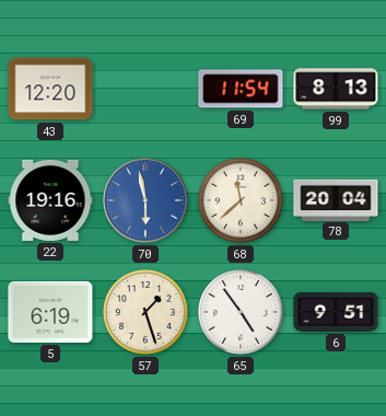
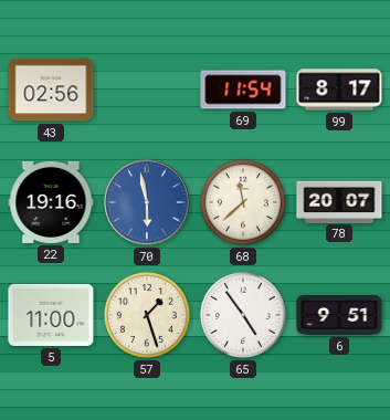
43: 12:20 -> 02:56 (51, 90)
99: 8:13 -> 8:17 (339, 90)
78: 20:04 -> 20:07 (339, 201)
5: 6:19 -> 11:00 (51, 315)
